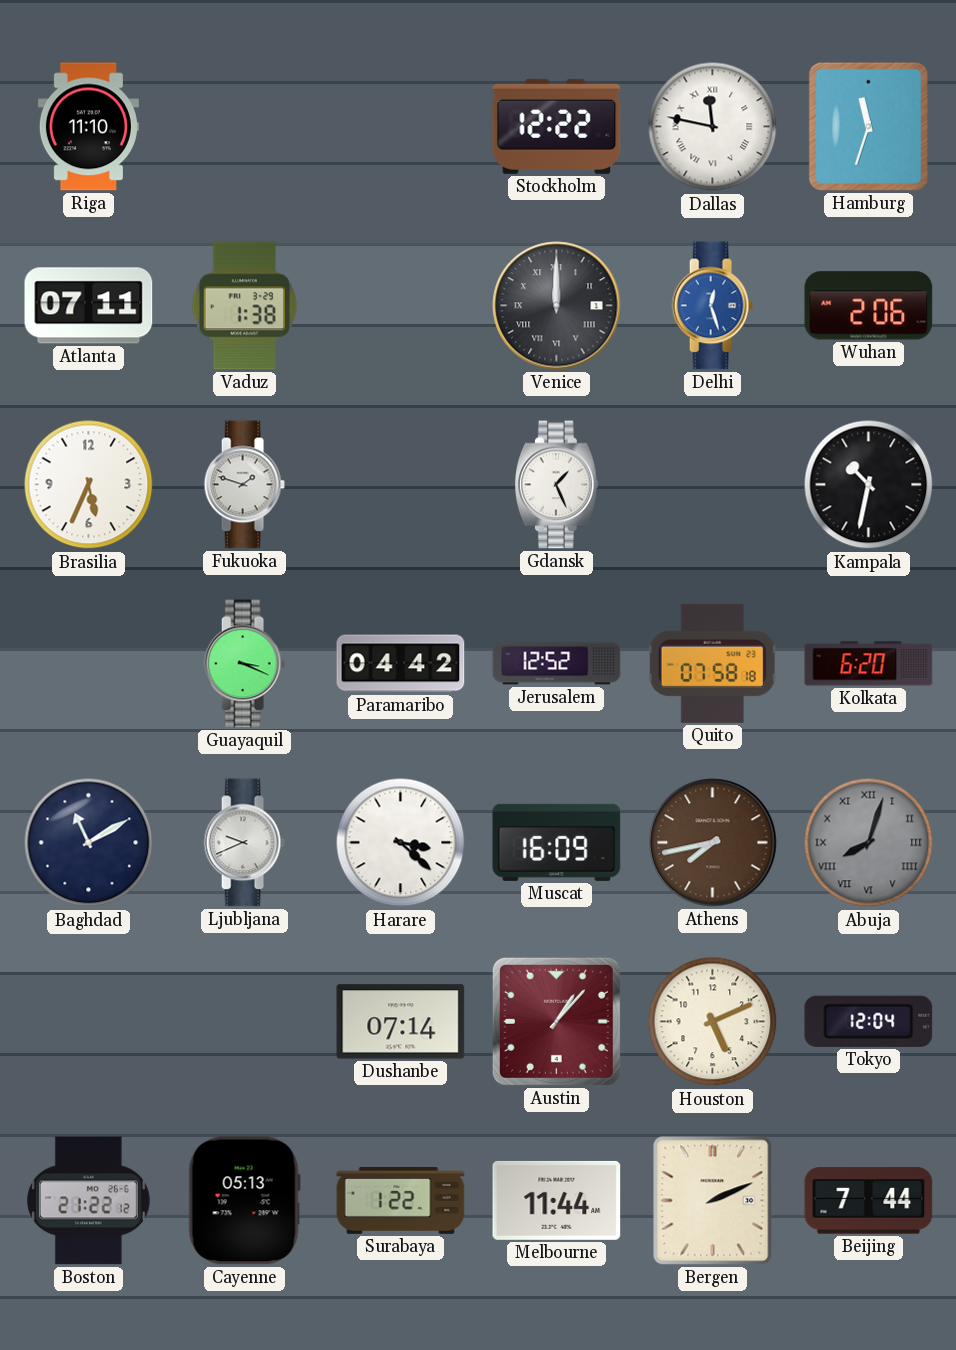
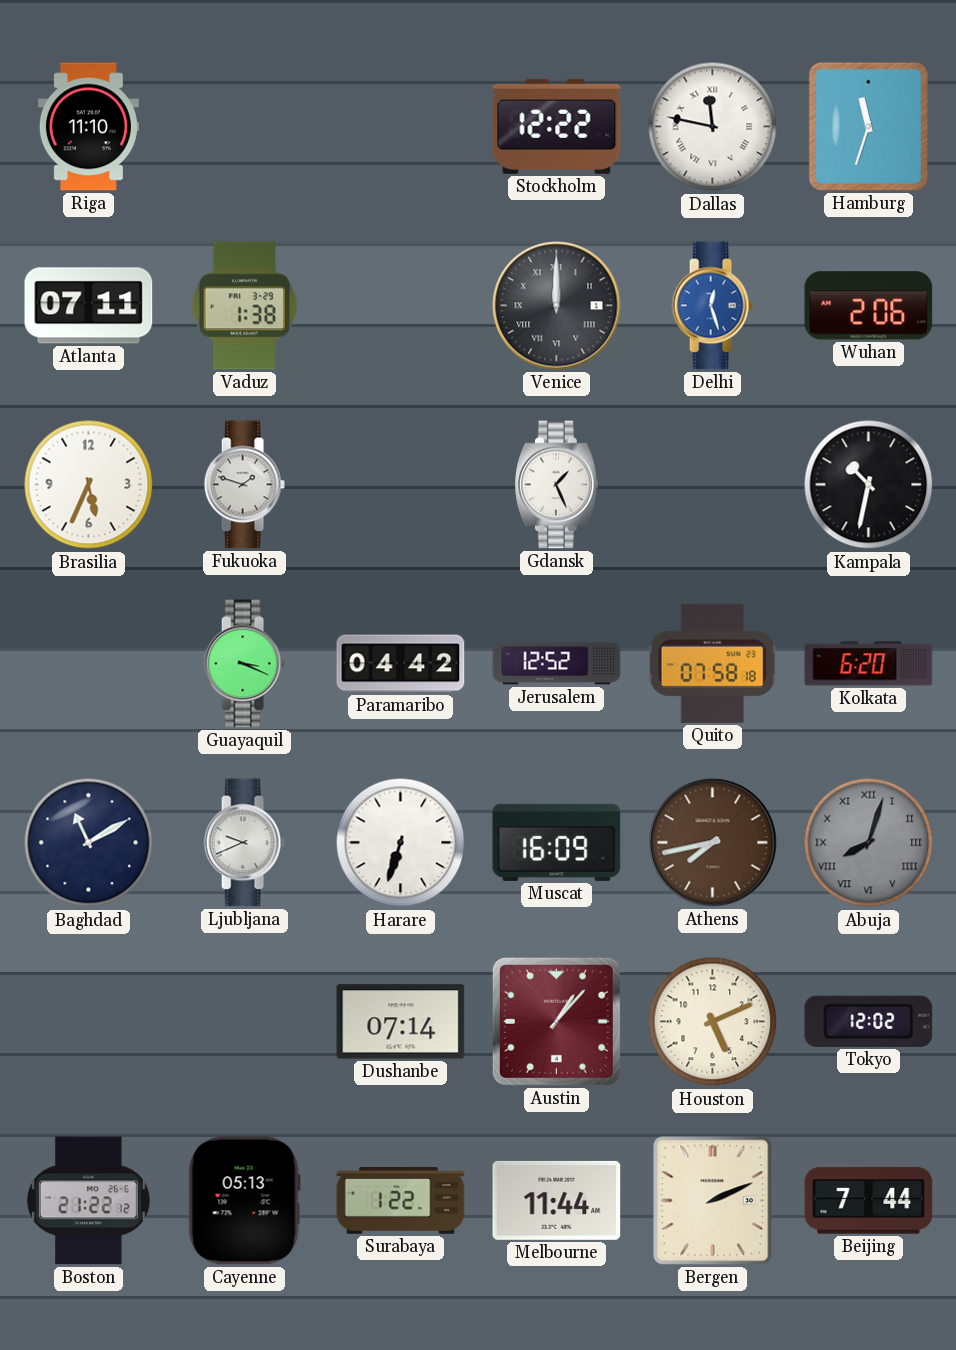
Harare: 3:22 -> 6:33 (401, 843)
Tokyo: 12:04 -> 12:02 (869, 1021)
